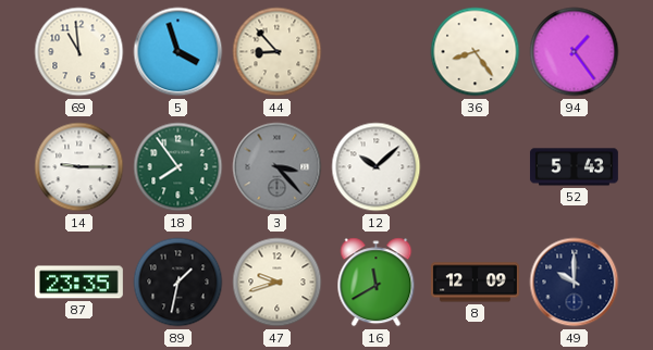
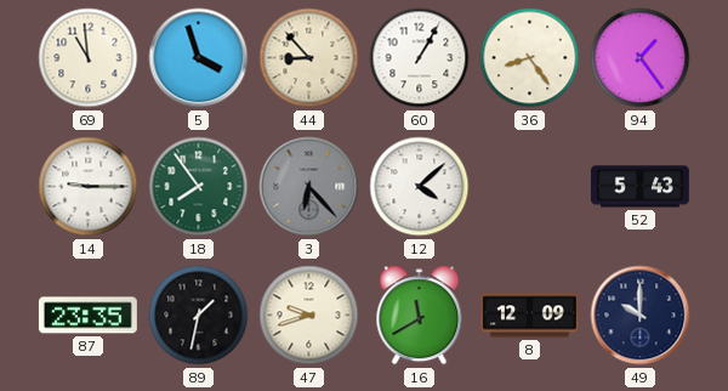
60: none -> 1:05 (420, 58)
3: 3:23 -> 6:23 (309, 187)
12: 10:08 -> 4:08 (420, 187)
